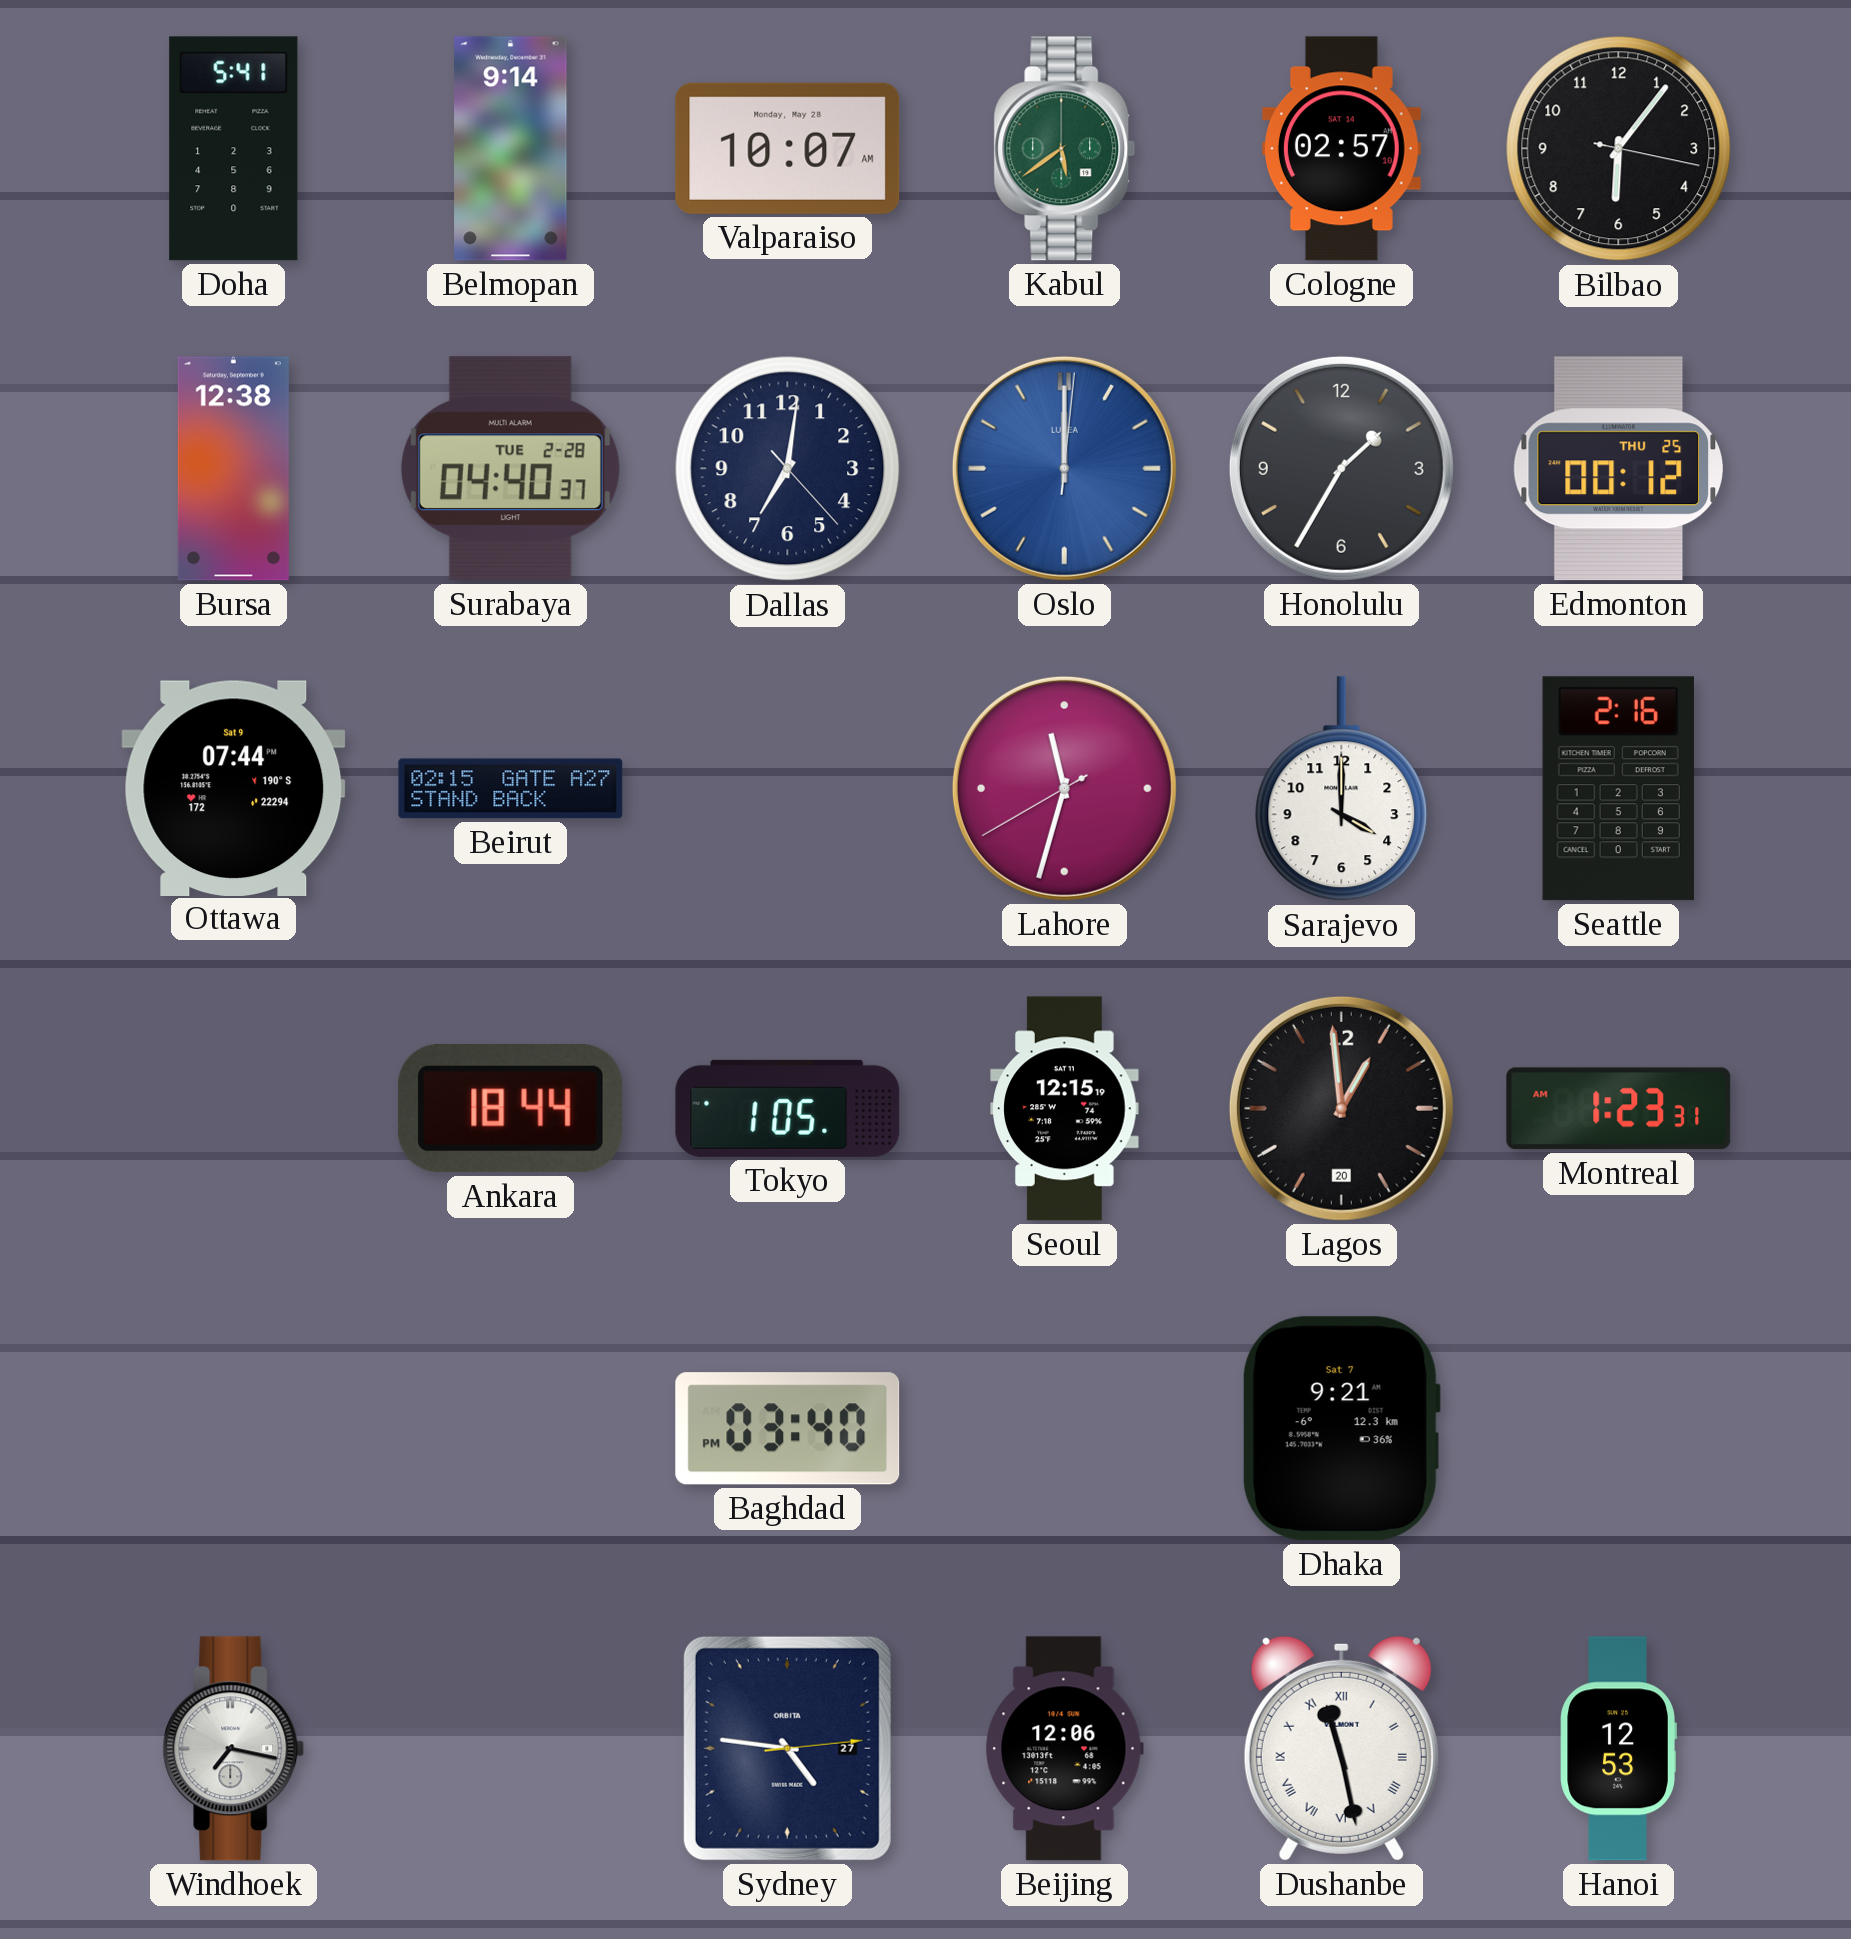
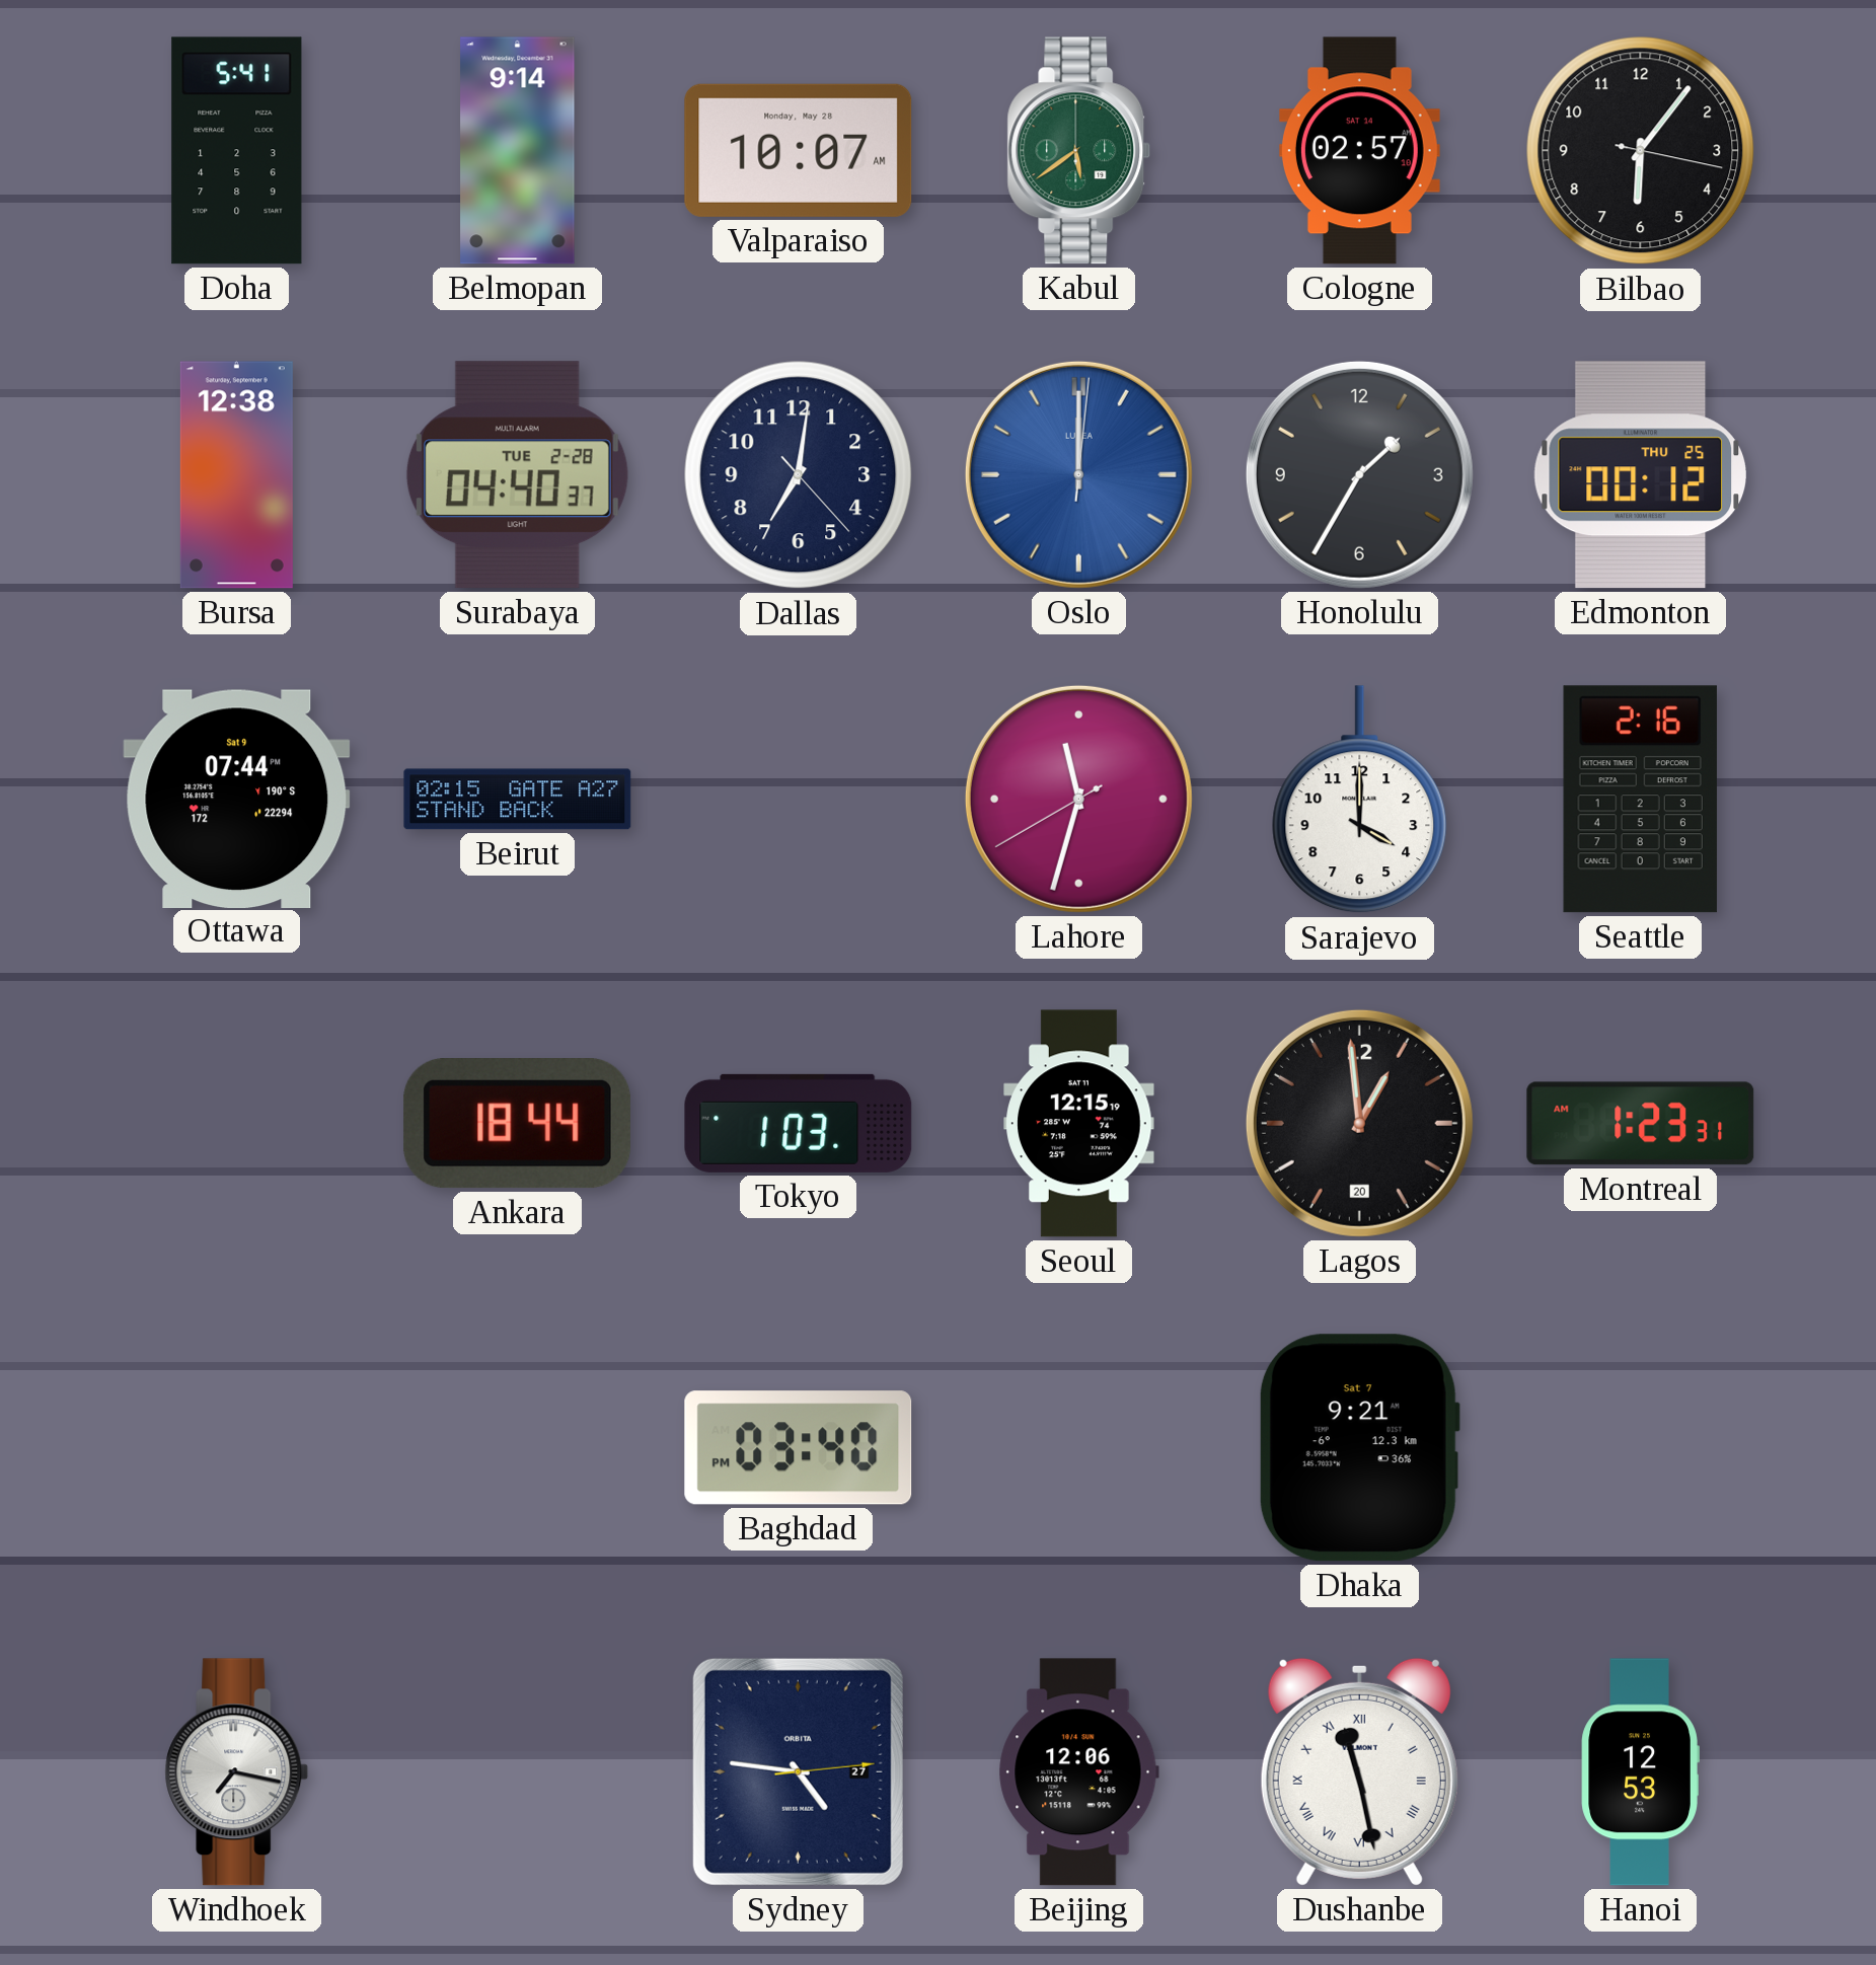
Tokyo: 1:05 -> 1:03 (799, 1123)
